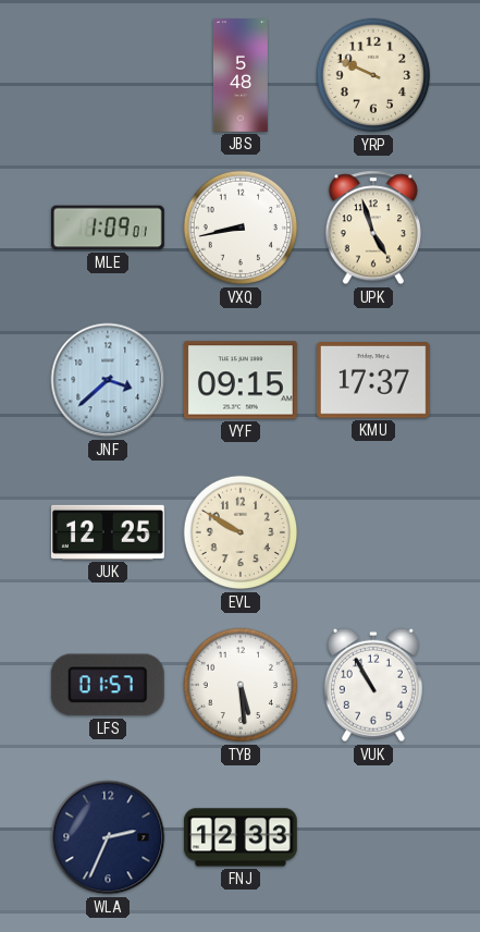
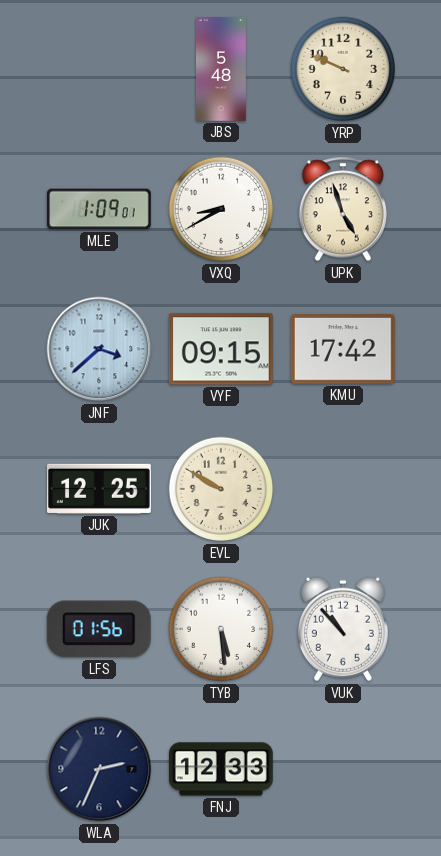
VXQ: 8:43 -> 8:40 (221, 209)
KMU: 17:37 -> 17:42 (343, 350)
LFS: 01:57 -> 01:56 (99, 629)
VUK: 10:55 -> 10:53 (343, 629)
